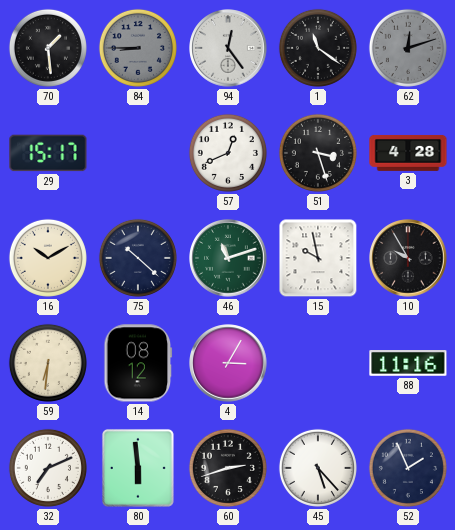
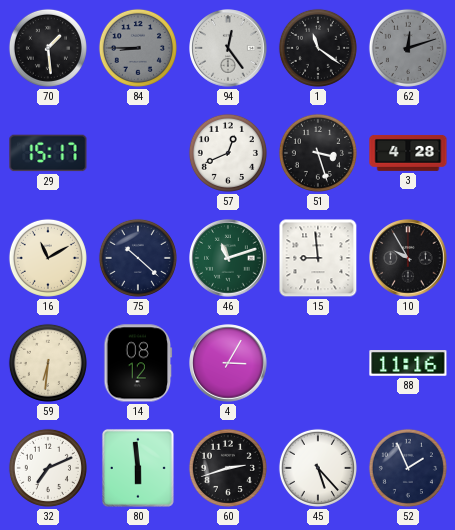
16: 10:10 -> 11:10 (48, 258)
15: 9:58 -> 8:59 (318, 258)
